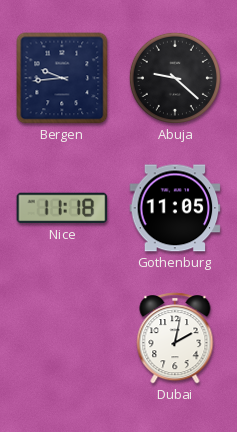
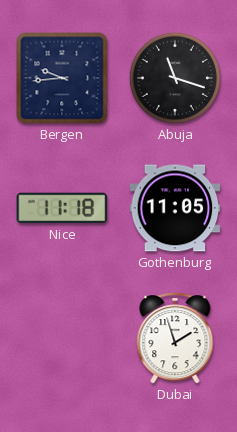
Abuja: 9:22 -> 11:18 (175, 78)
Dubai: 2:02 -> 1:57 (175, 338)
